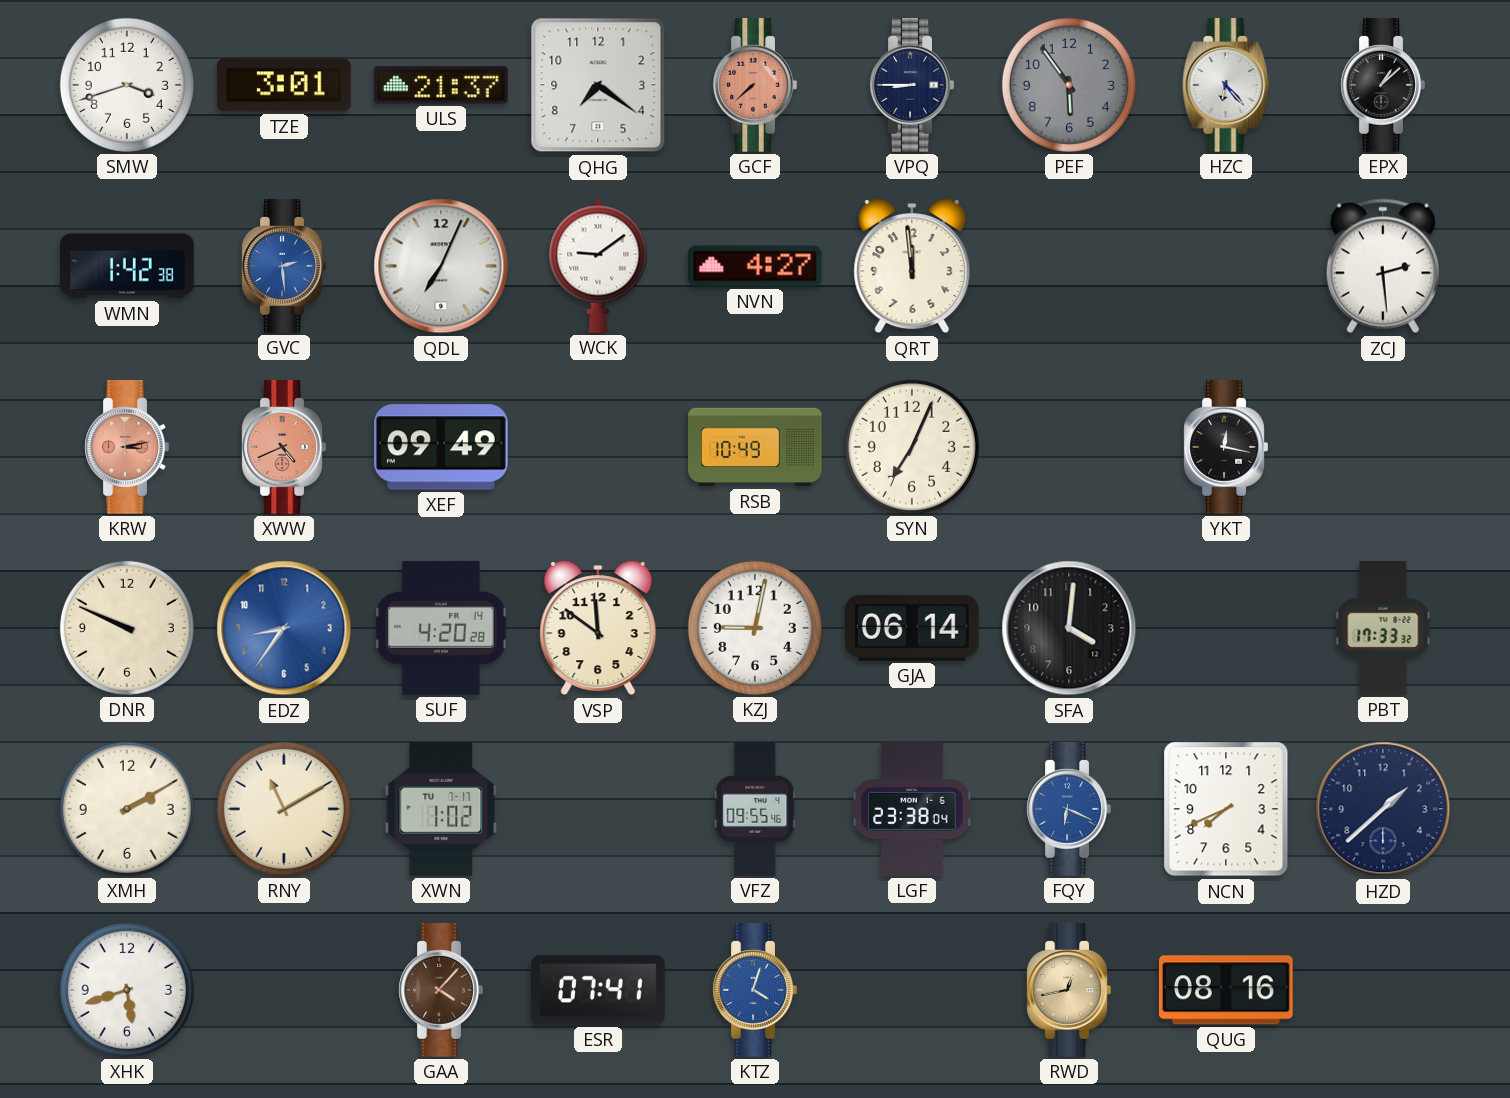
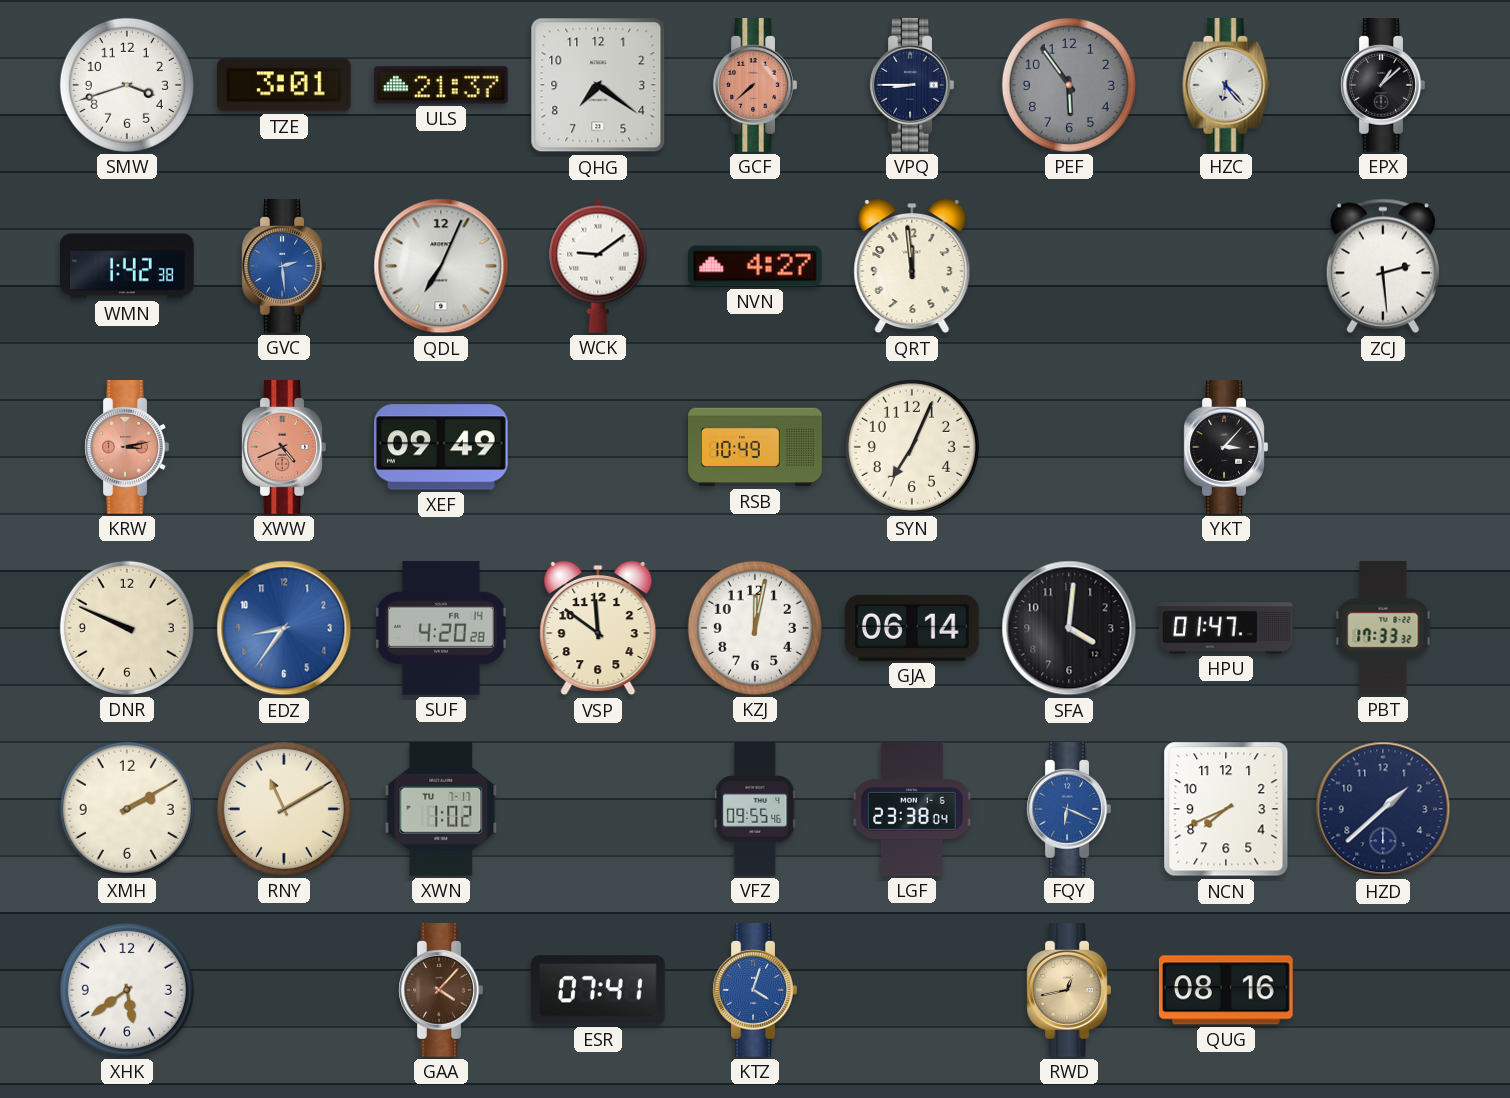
YKT: 12:17 -> 3:07 (1226, 448)
KZJ: 9:02 -> 12:02 (755, 628)
HPU: none -> 01:47 (1227, 628)
XHK: 5:42 -> 5:39 (127, 990)
